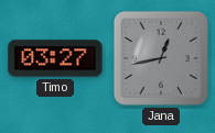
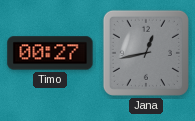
Timo: 03:27 -> 00:27 (50, 53)
